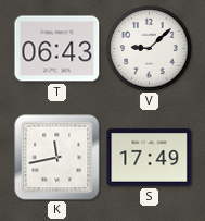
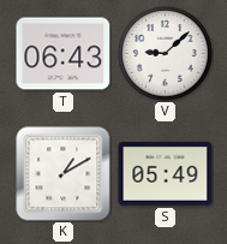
K: 11:43 -> 1:10 (64, 174)
S: 17:49 -> 05:49 (166, 174)
